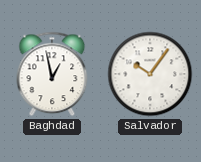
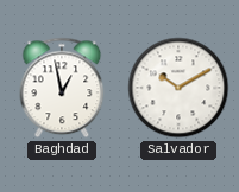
Salvador: 10:06 -> 10:10 (178, 88)
